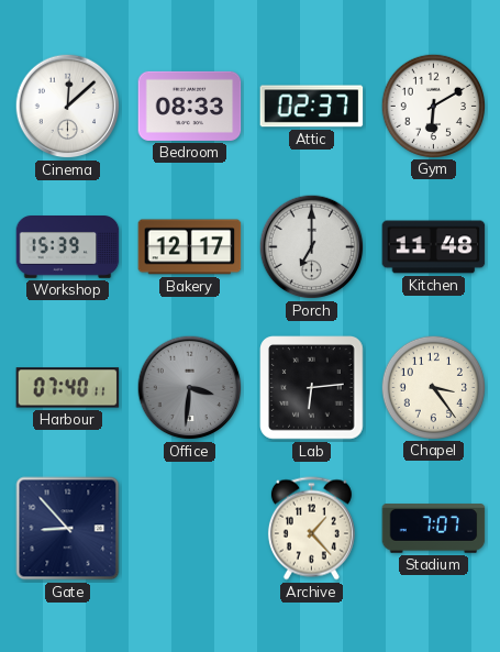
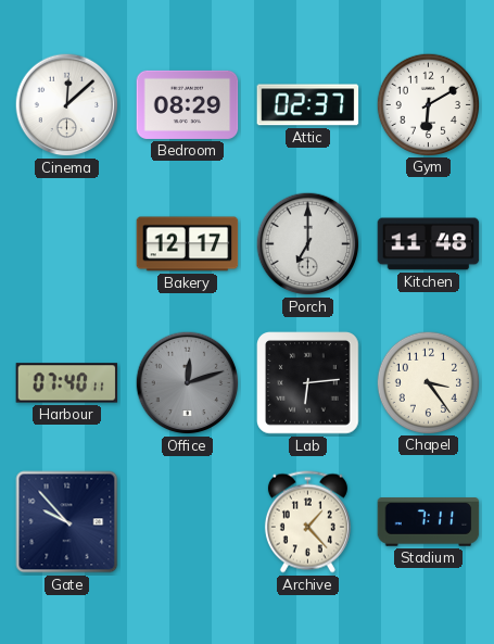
Bedroom: 08:33 -> 08:29 (188, 104)
Workshop: 15:39 -> none (68, 247)
Office: 3:31 -> 12:12 (188, 383)
Gate: 8:53 -> 9:53 (67, 522)
Stadium: 7:07 -> 7:11 (429, 522)
